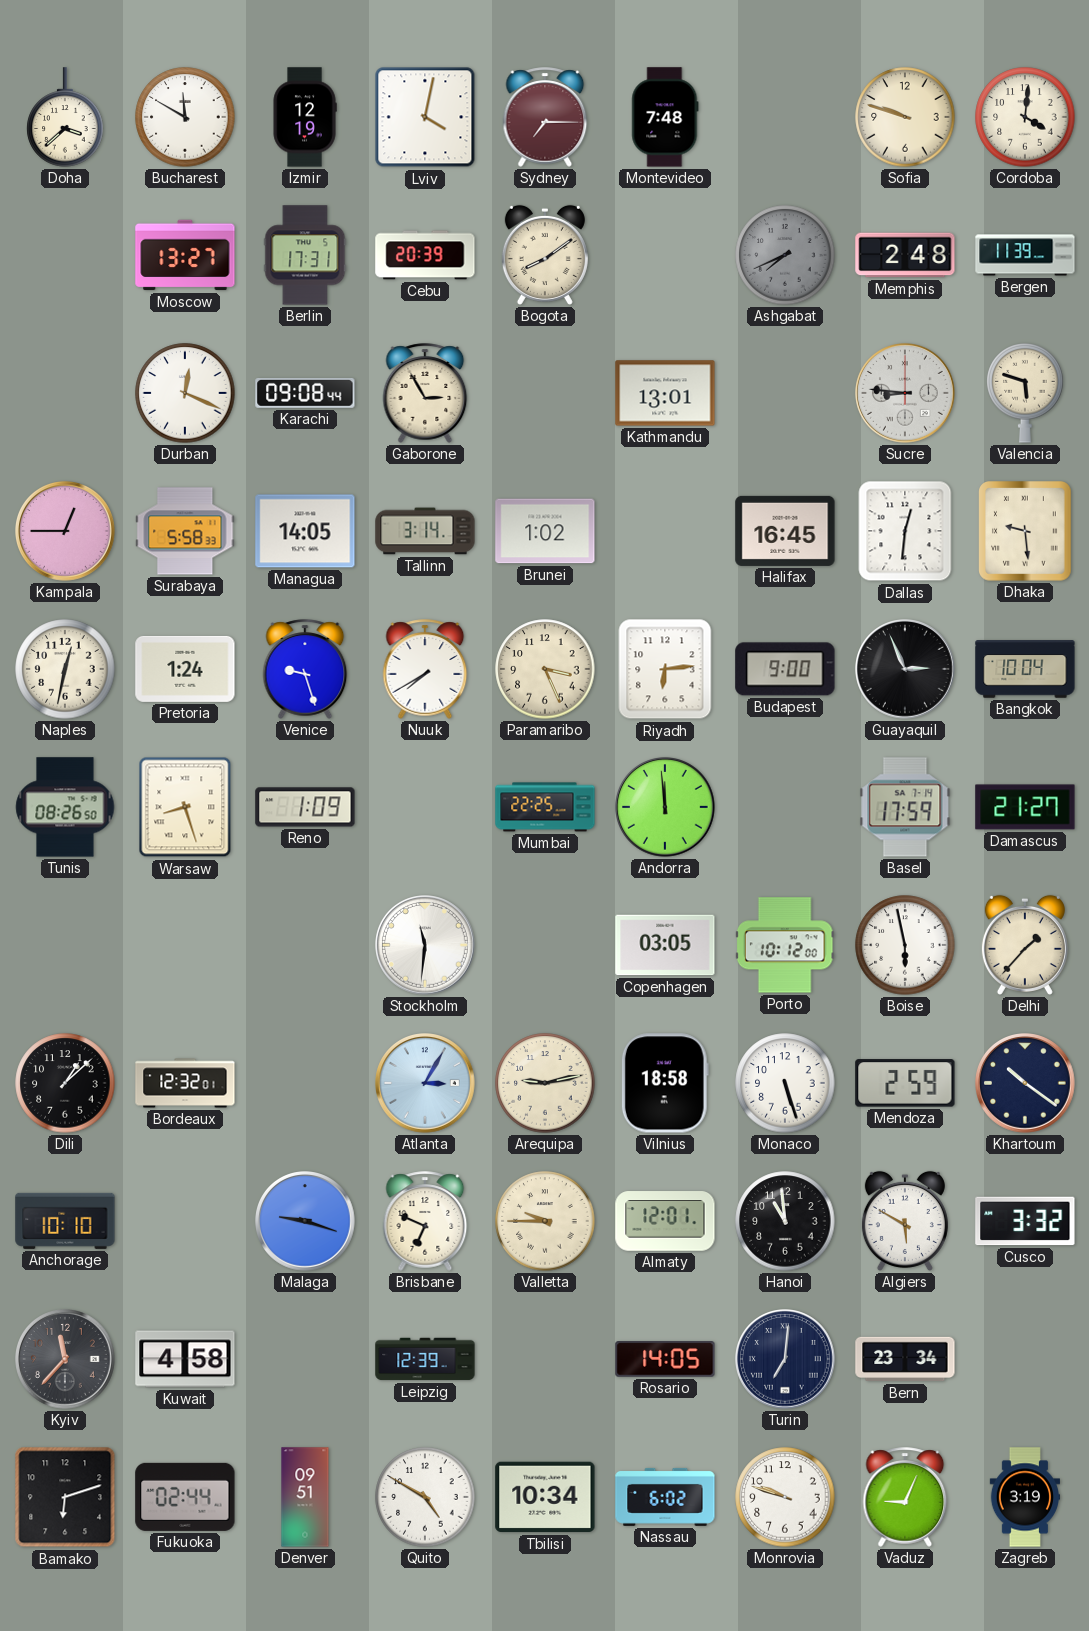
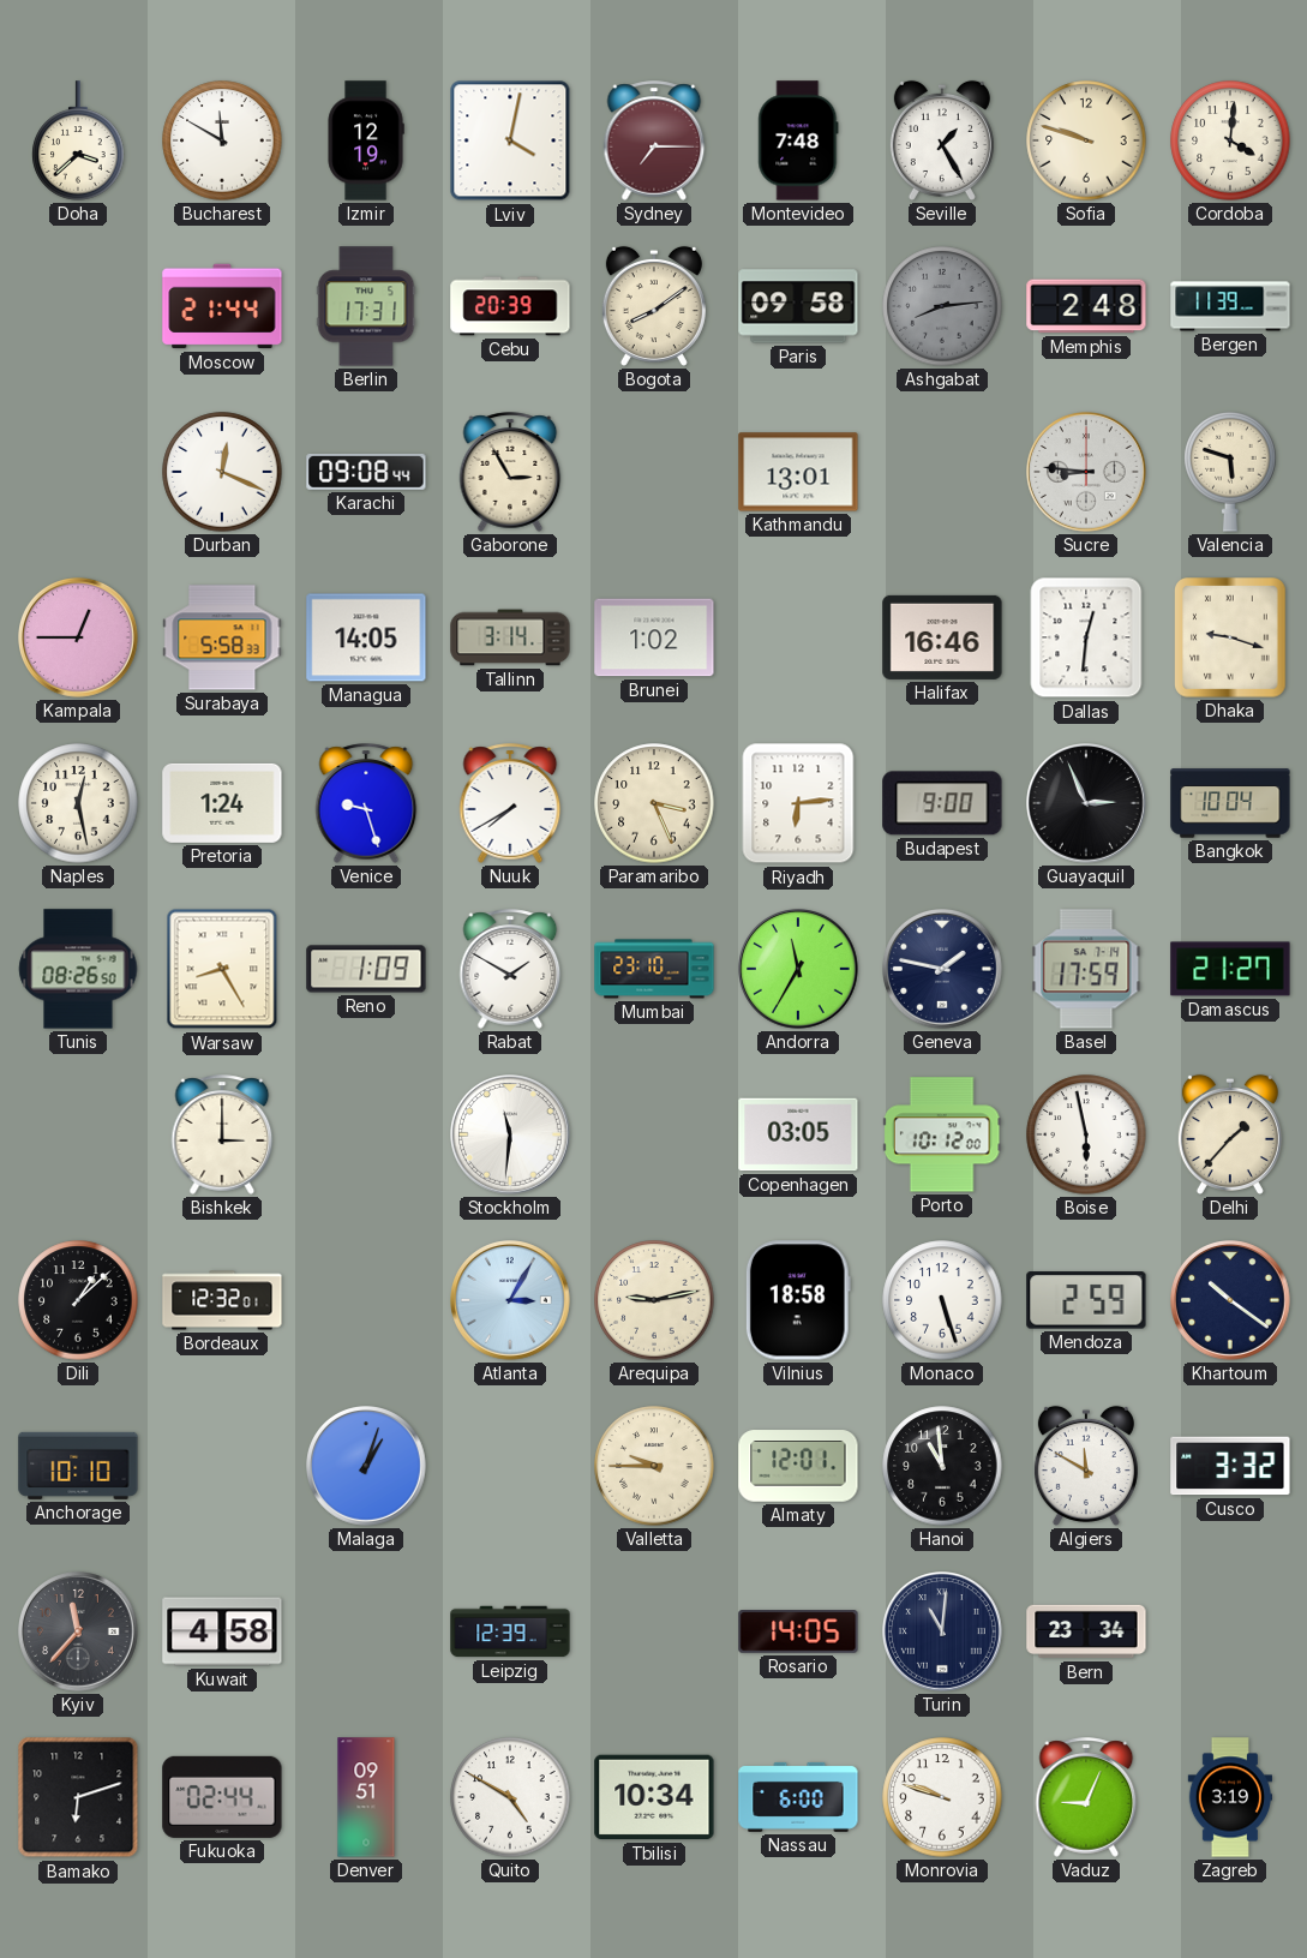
Seville: none -> 1:25 (942, 140)
Moscow: 13:27 -> 21:44 (222, 306)
Paris: none -> 09:58 (798, 306)
Ashgabat: 7:41 -> 8:14 (942, 306)
Halifax: 16:45 -> 16:46 (942, 637)
Dhaka: 9:29 -> 9:18 (1231, 639)
Naples: 12:32 -> 12:28 (78, 803)
Warsaw: 8:27 -> 8:25 (222, 969)
Rabat: none -> 1:50 (510, 969)
Mumbai: 22:25 -> 23:10 (654, 969)
Andorra: 11:59 -> 11:35 (799, 970)
Geneva: none -> 1:47 (943, 970)
Bishkek: none -> 3:00 (222, 1134)
Malaga: 9:18 -> 1:03 (367, 1467)
Brisbane: 6:49 -> none (425, 1221)
Algiers: 5:50 -> 11:50 (1086, 1466)
Turin: 7:01 -> 11:01 (943, 1633)
Nassau: 6:02 -> 6:00 (798, 1797)
